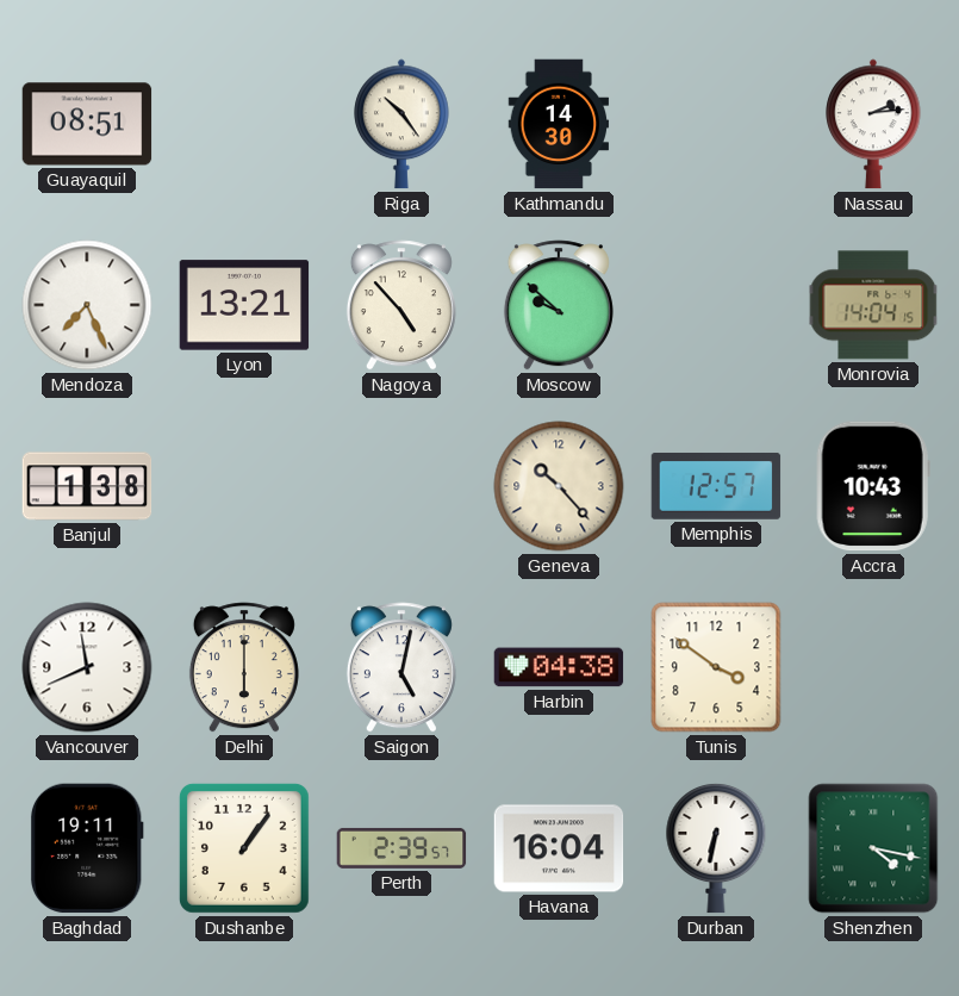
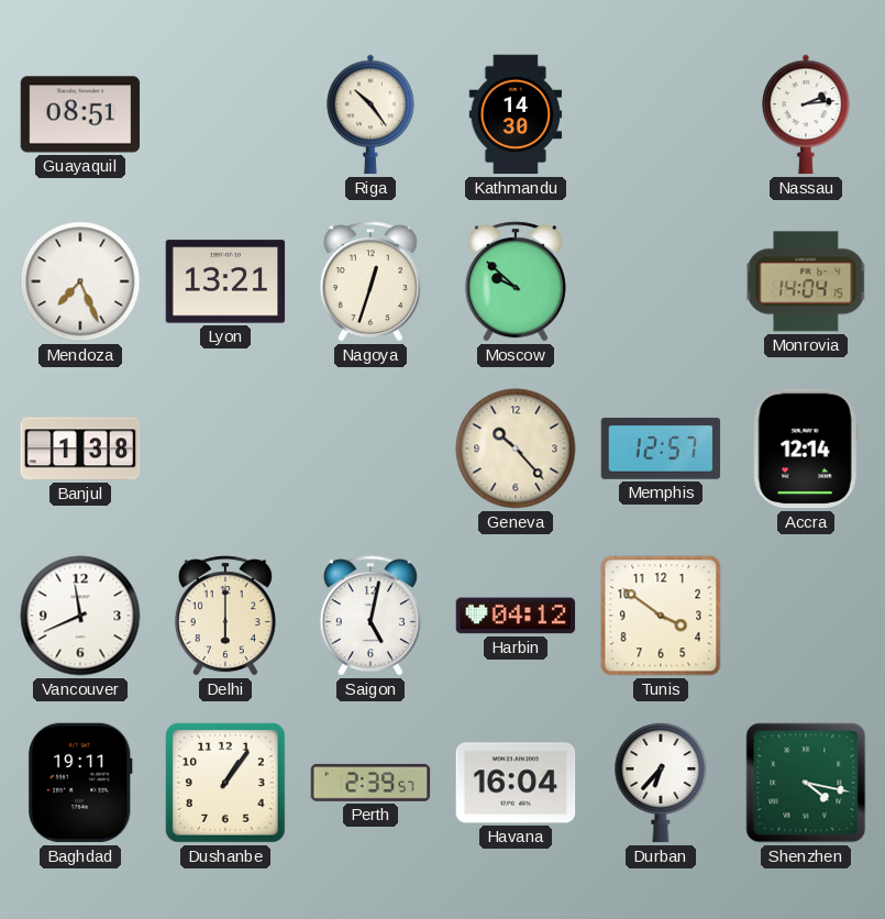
Nagoya: 4:53 -> 12:33 (370, 281)
Accra: 10:43 -> 12:14 (806, 449)
Harbin: 04:38 -> 04:12 (516, 616)
Durban: 6:32 -> 6:37 (661, 783)
